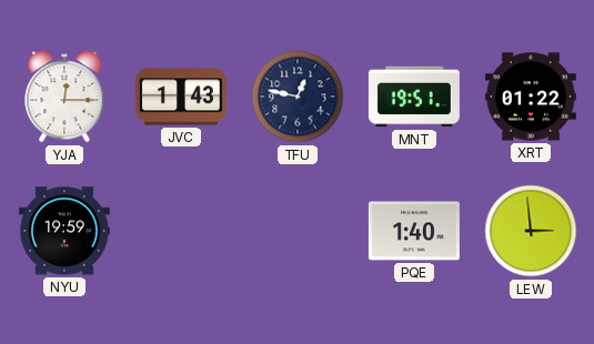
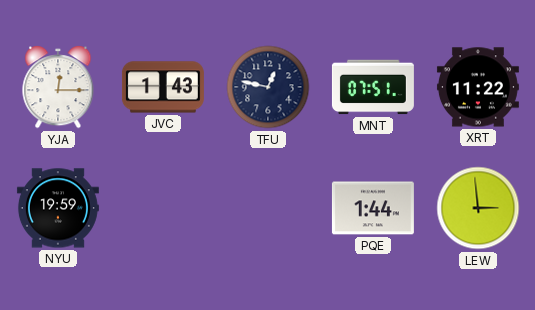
MNT: 19:51 -> 07:51 (373, 87)
XRT: 01:22 -> 11:22 (478, 87)
PQE: 1:40 -> 1:44 (373, 208)
